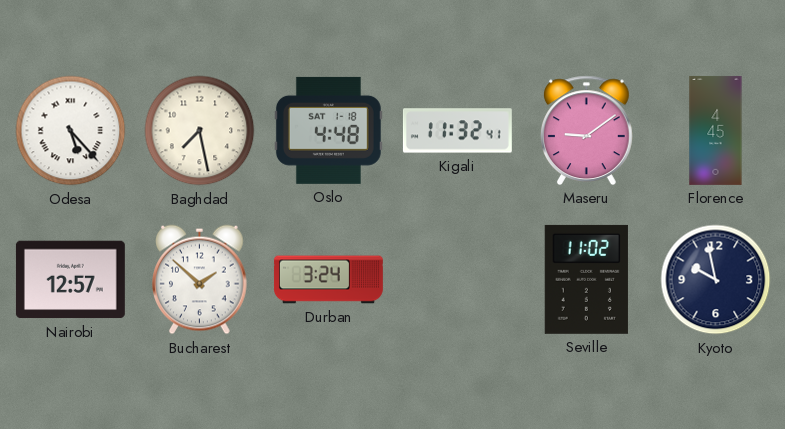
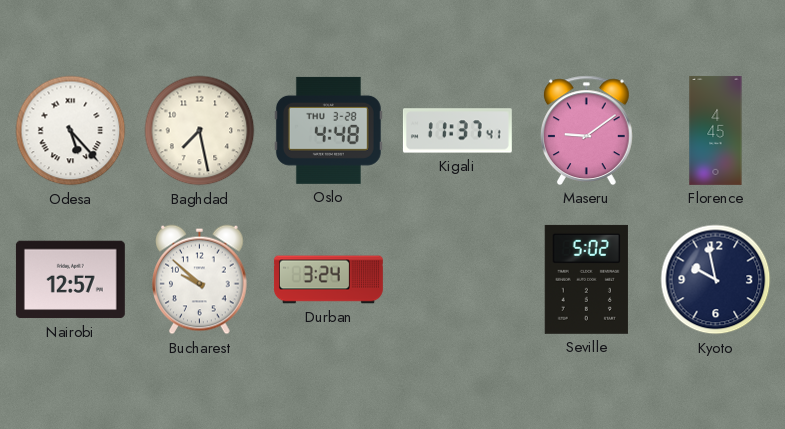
Oslo date: SAT 1-18 -> THU 3-28 (328, 130)
Kigali: 11:32 -> 11:37 (457, 131)
Bucharest: 1:52 -> 9:52 (200, 280)
Seville: 11:02 -> 5:02 (586, 279)
